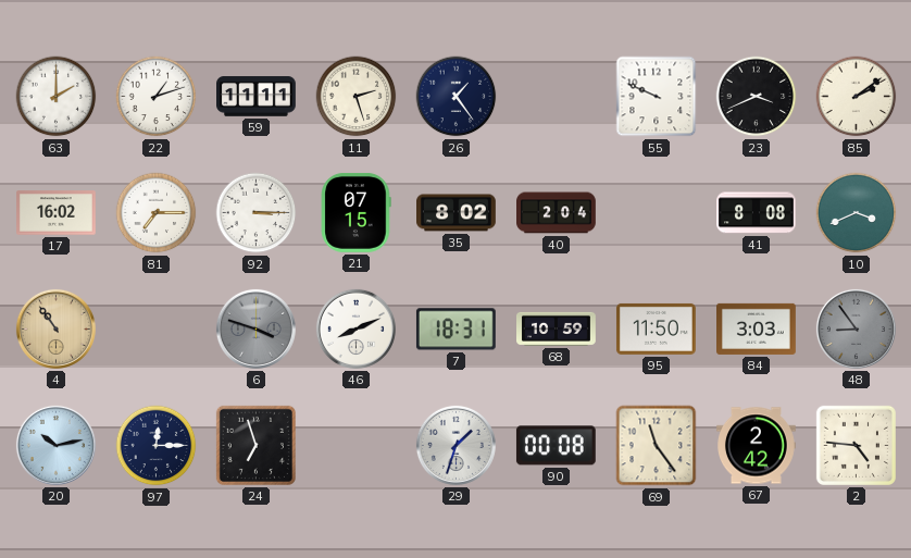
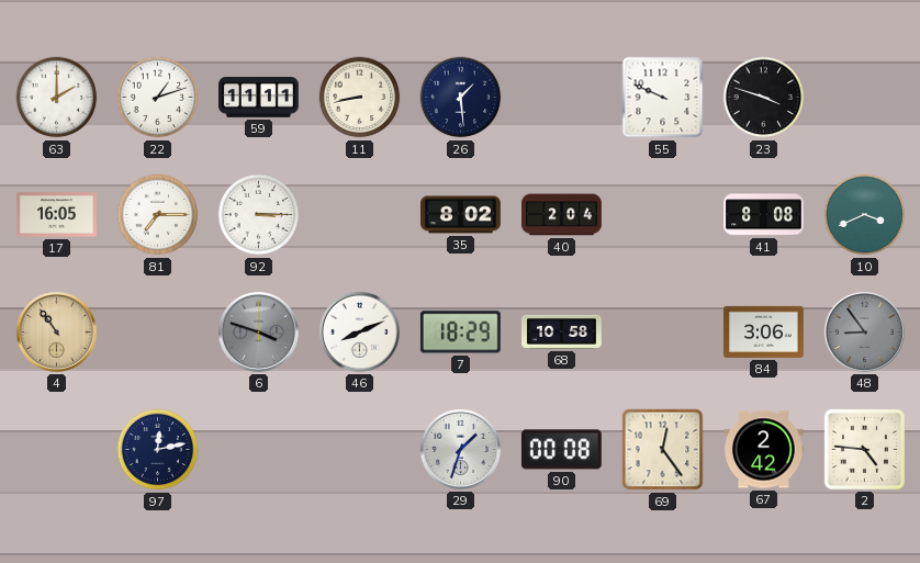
11: 2:27 -> 8:43 (360, 98)
26: 1:24 -> 1:29 (461, 98)
23: 3:41 -> 3:48 (764, 98)
85: 2:09 -> none (857, 97)
17: 16:02 -> 16:05 (57, 215)
21: 07:15 -> none (355, 212)
7: 18:31 -> 18:29 (460, 333)
68: 10:59 -> 10:58 (562, 331)
95: 11:50 -> none (656, 328)
84: 3:03 -> 3:06 (764, 331)
20: 10:13 -> none (55, 445)
97: 12:15 -> 12:13 (158, 450)
24: 6:57 -> none (255, 445)
69: 11:24 -> 12:24 (663, 450)
